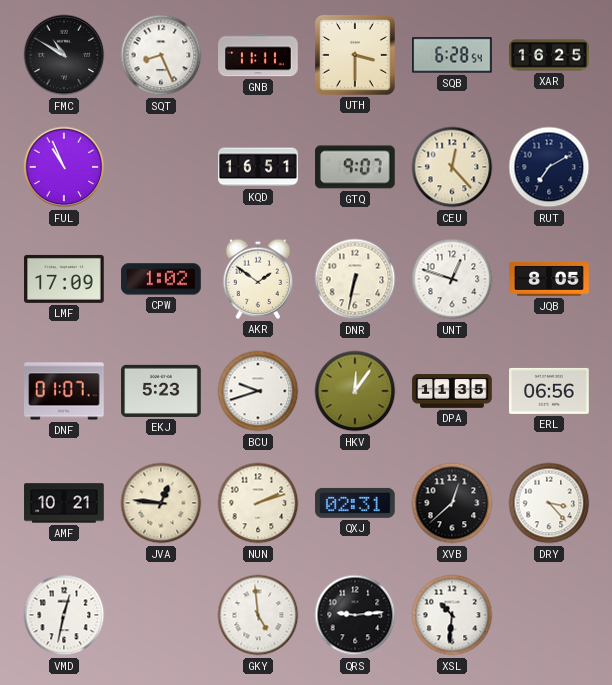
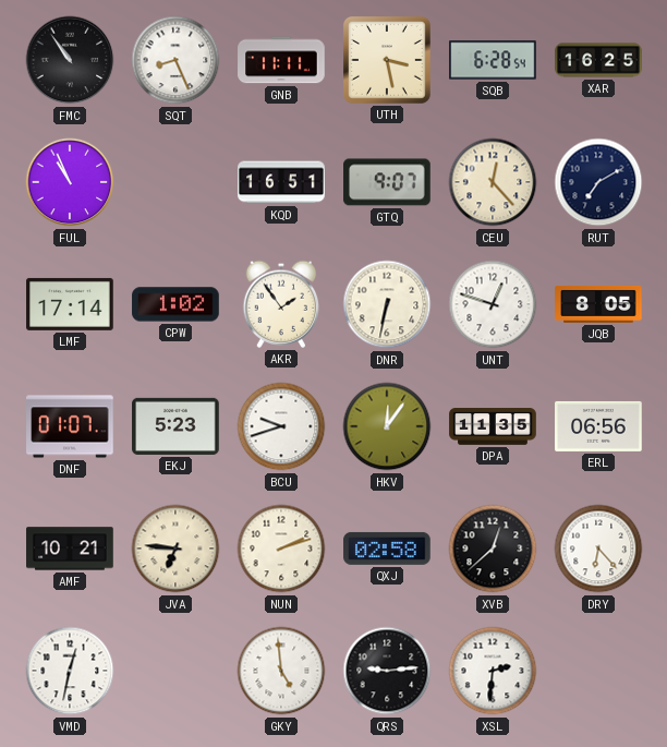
FMC: 10:50 -> 10:54 (70, 60)
UTH: 3:30 -> 3:28 (388, 61)
LMF: 17:09 -> 17:14 (70, 304)
AKR: 1:51 -> 1:54 (281, 304)
JVA: 12:46 -> 6:46 (175, 549)
QXJ: 02:31 -> 02:58 (387, 549)
DRY: 3:23 -> 6:23 (598, 549)
XSL: 10:31 -> 2:31 (493, 671)
